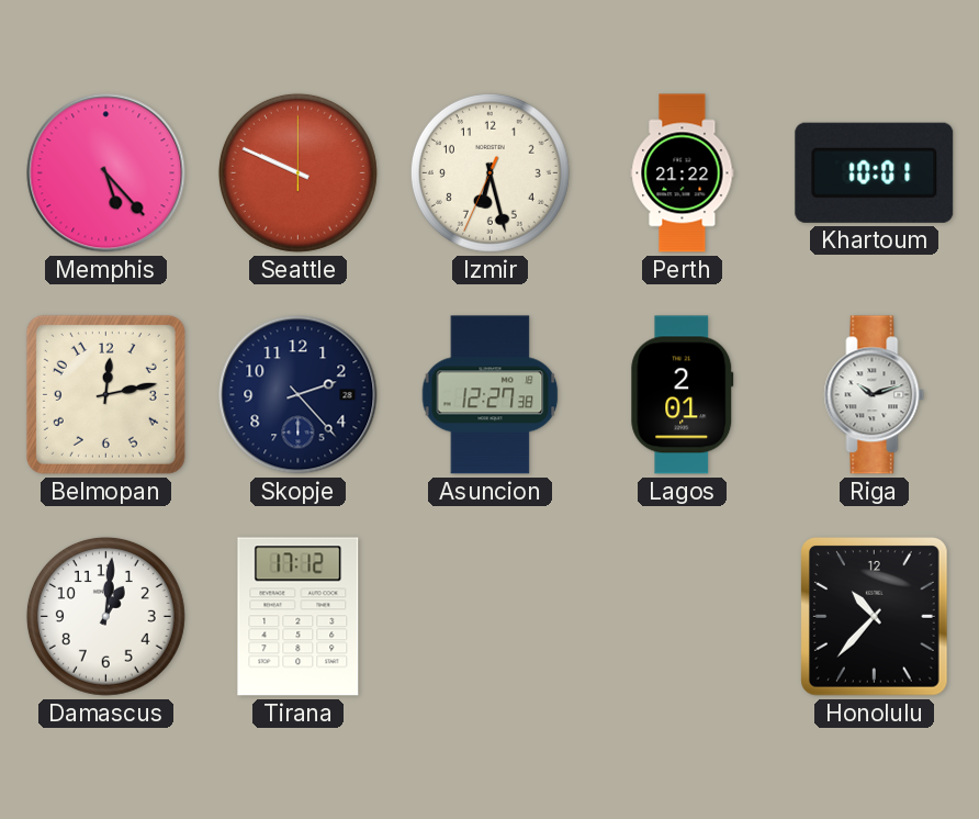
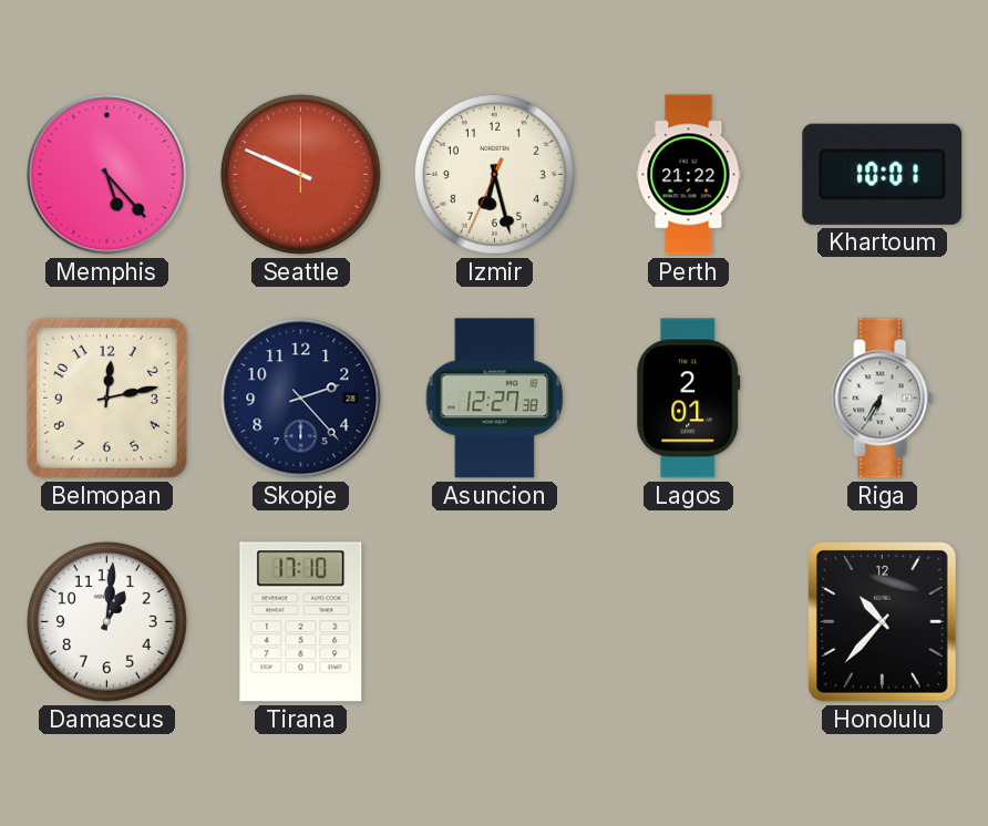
Riga: 10:12 -> 6:35 (883, 399)
Tirana: 17:12 -> 17:10 (301, 622)
